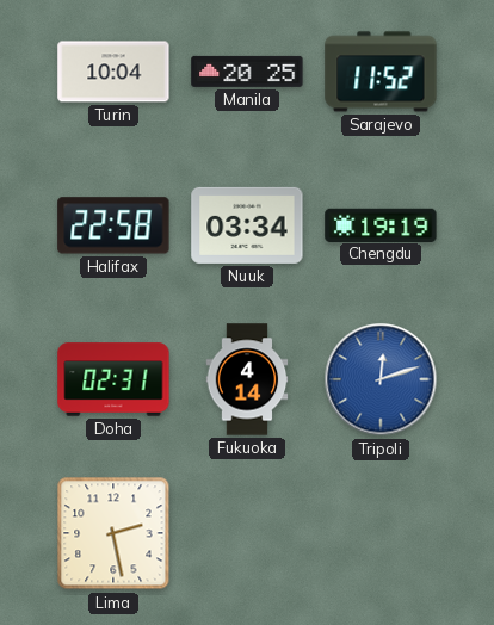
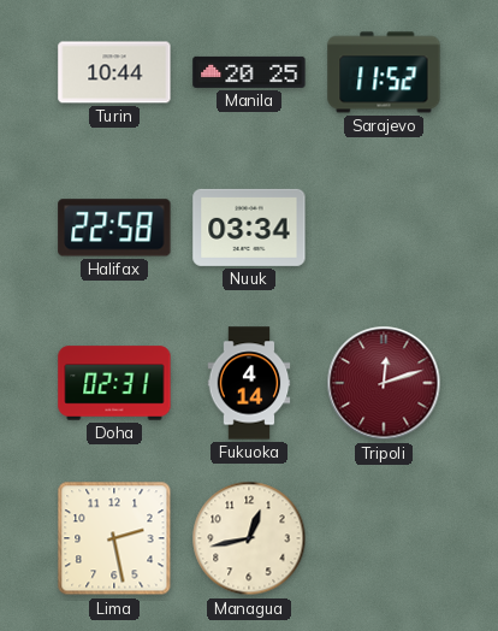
Turin: 10:04 -> 10:44 (114, 72)
Chengdu: 19:19 -> none (381, 224)
Tripoli dial: blue -> burgundy (384, 383)
Managua: none -> 12:43 (249, 538)
